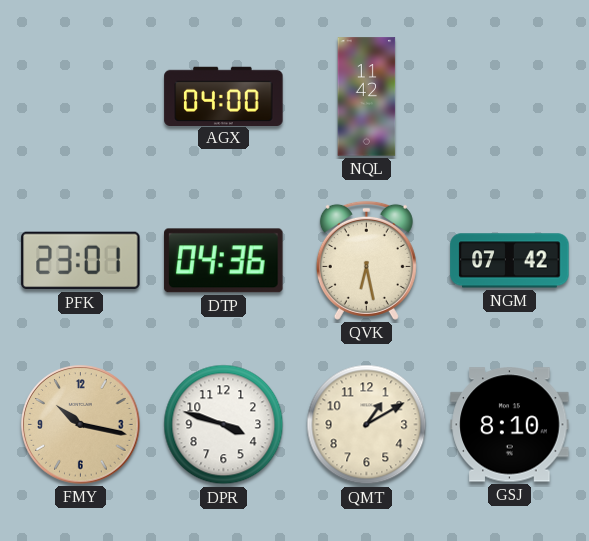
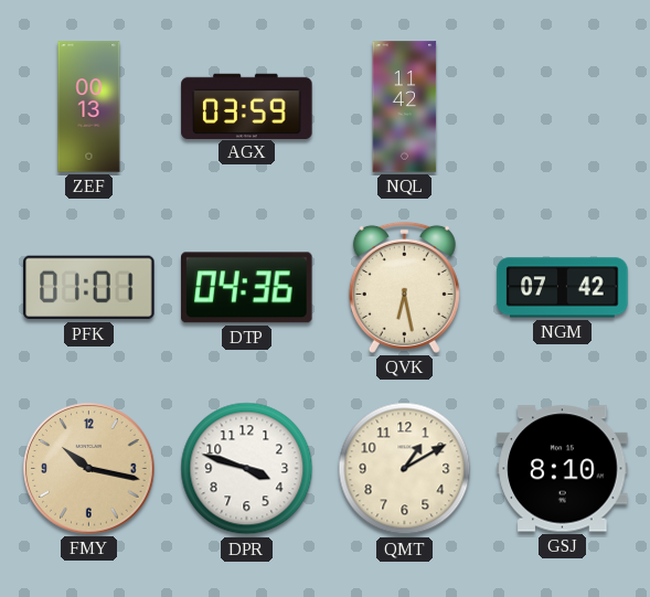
ZEF: none -> 00:13 (89, 107)
AGX: 04:00 -> 03:59 (247, 106)
PFK: 23:01 -> 01:01 (89, 288)
